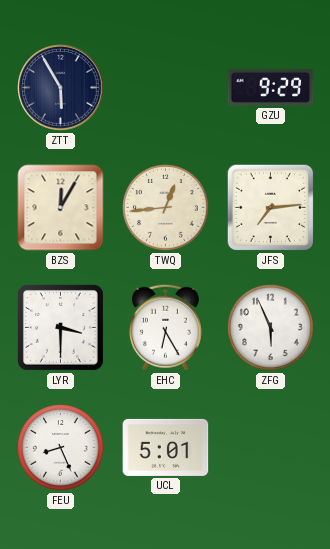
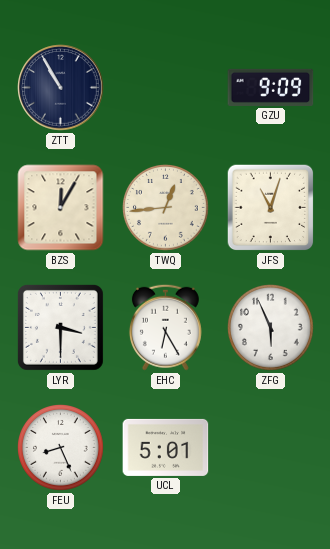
ZTT: 5:55 -> 10:55 (61, 88)
GZU: 9:29 -> 9:09 (271, 87)
JFS: 7:14 -> 11:03 (271, 208)
